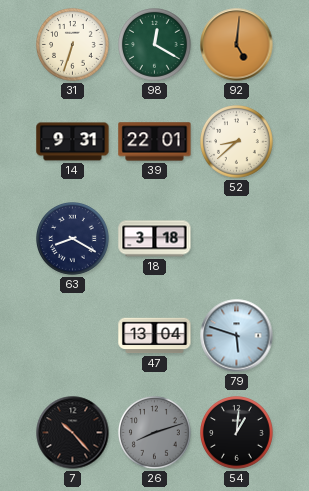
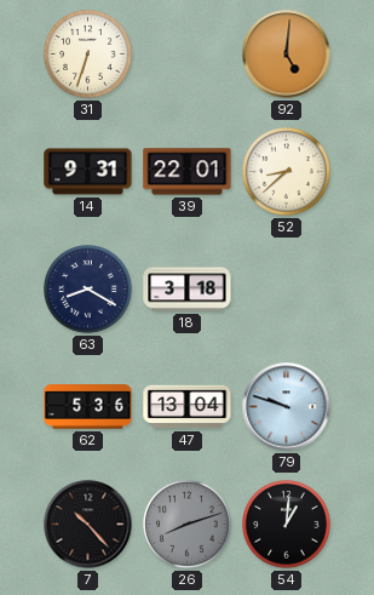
98: 12:20 -> none (155, 45)
62: none -> 5:36 (88, 407)
79: 5:48 -> 9:48 (287, 407)
